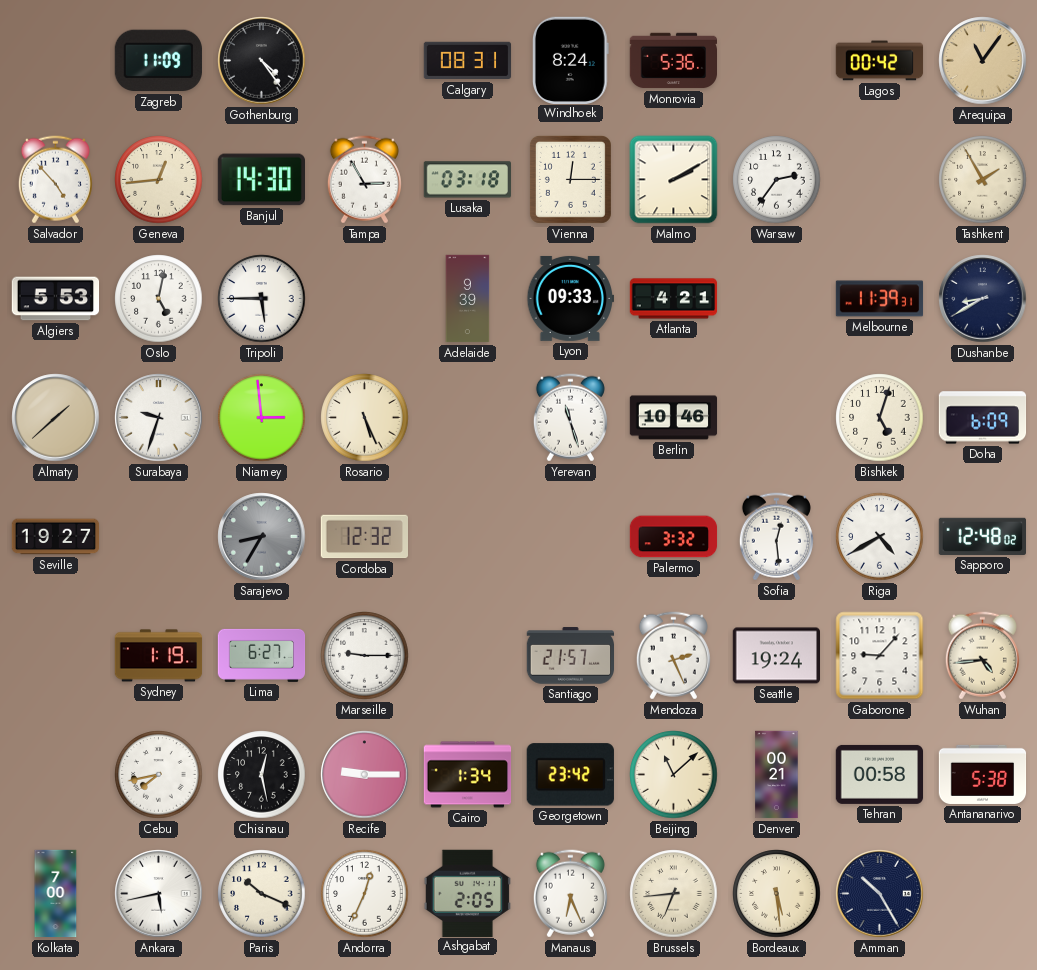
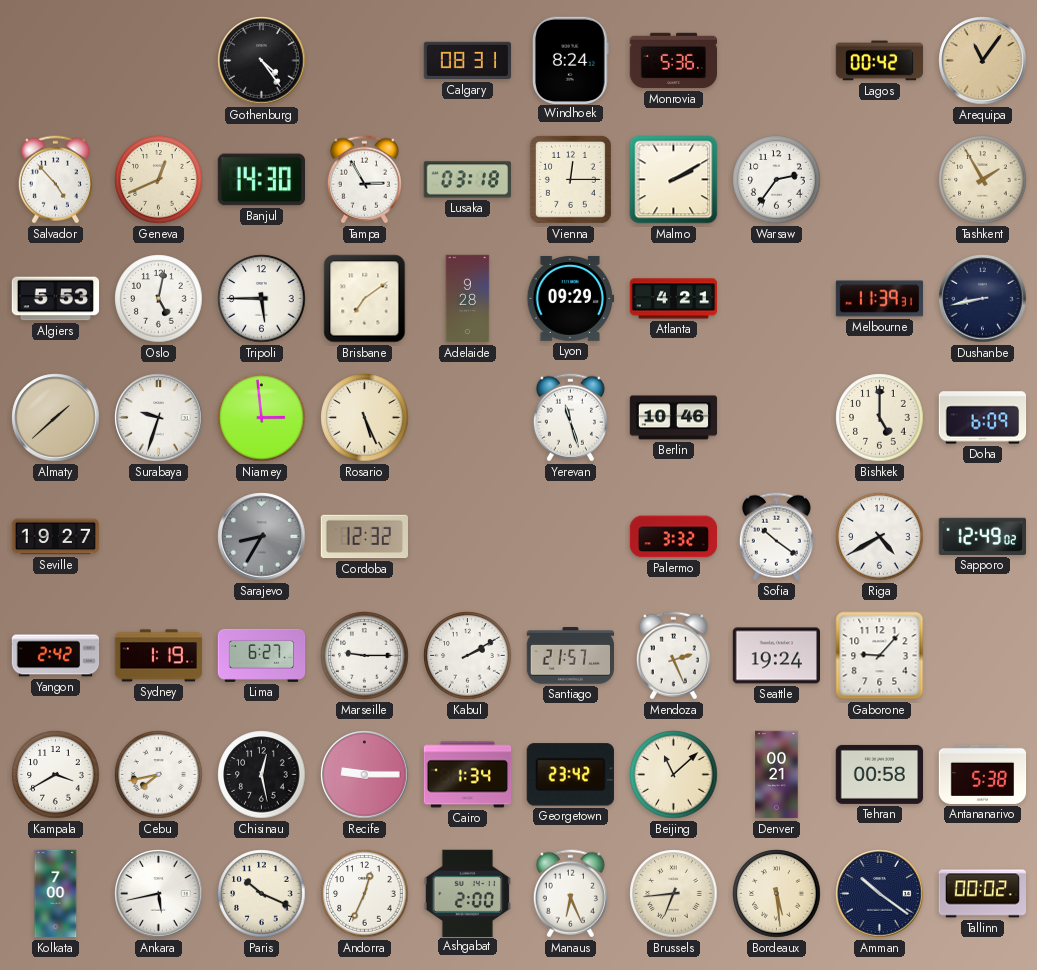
Zagreb: 11:09 -> none (158, 61)
Geneva: 12:44 -> 12:41 (159, 180)
Brisbane: none -> 7:09 (365, 299)
Adelaide: 9:39 -> 9:28 (468, 299)
Lyon: 09:33 -> 09:29 (570, 298)
Dushanbe: 8:40 -> 8:43 (983, 299)
Bishkek: 5:03 -> 5:00 (880, 418)
Sofia: 12:29 -> 10:21 (776, 537)
Sapporo: 12:48 -> 12:49 (982, 536)
Yangon: none -> 2:42 (56, 656)
Kabul: none -> 2:10 (468, 656)
Wuhan: 4:44 -> none (982, 656)
Kampala: none -> 3:40 (56, 775)
Ashgabat: 2:05 -> 2:00 (467, 893)
Amman: 10:25 -> 10:21 (880, 894)
Tallinn: none -> 00:02 (983, 894)
